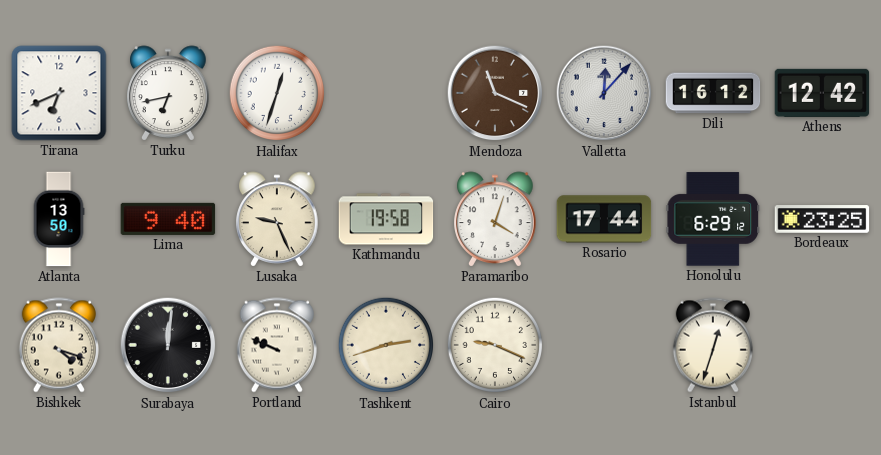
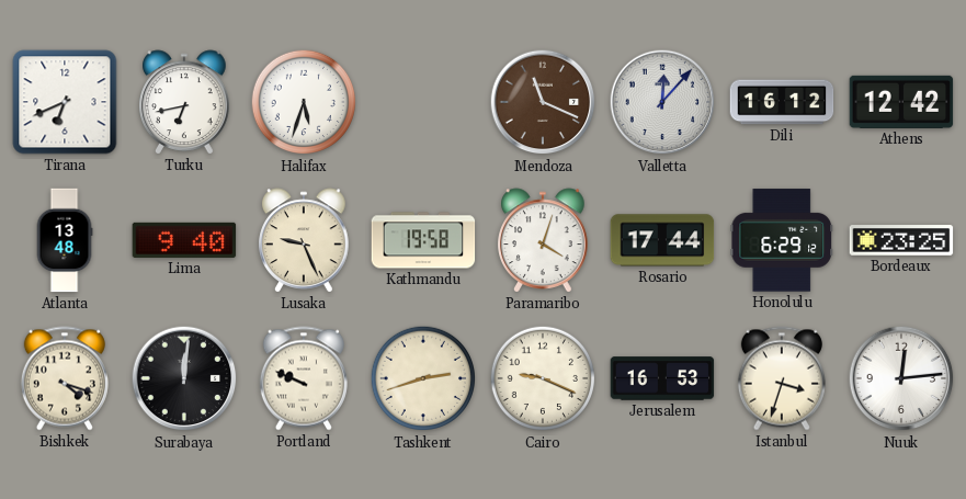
Halifax: 12:33 -> 5:33 (303, 102)
Atlanta: 13:50 -> 13:48 (65, 240)
Jerusalem: none -> 16:53 (662, 378)
Istanbul: 12:33 -> 3:33 (782, 378)
Nuuk: none -> 12:14 (901, 378)
